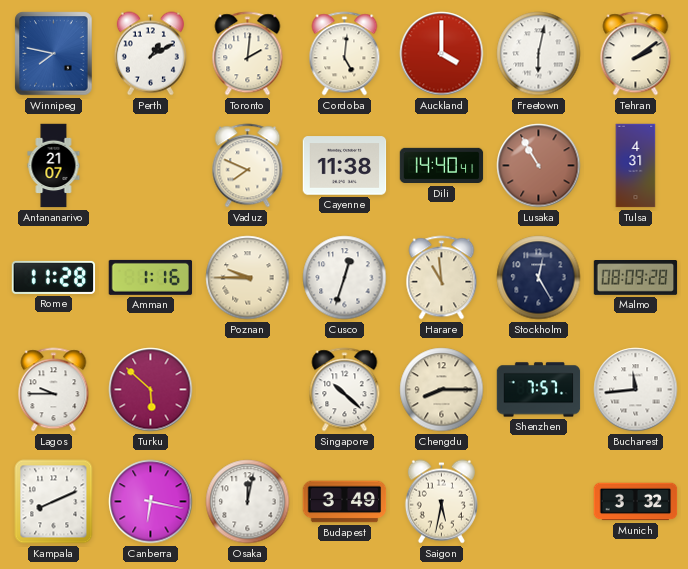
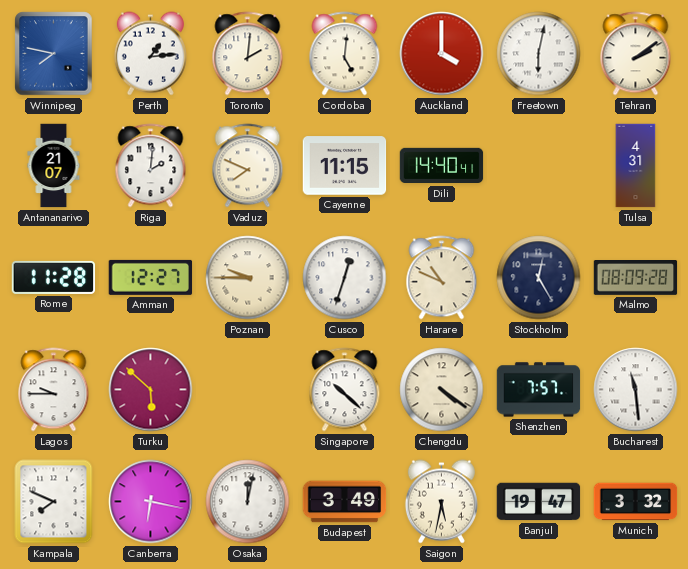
Perth: 1:10 -> 1:14 (150, 54)
Riga: none -> 2:01 (151, 166)
Cayenne: 11:38 -> 11:15 (345, 166)
Lusaka: 10:55 -> none (539, 166)
Amman: 1:16 -> 12:27 (151, 277)
Harare: 10:59 -> 10:49 (442, 278)
Chengdu: 8:15 -> 4:21 (442, 390)
Bucharest: 11:44 -> 11:29 (636, 390)
Kampala: 8:11 -> 7:49 (54, 502)
Banjul: none -> 19:47 (539, 502)
